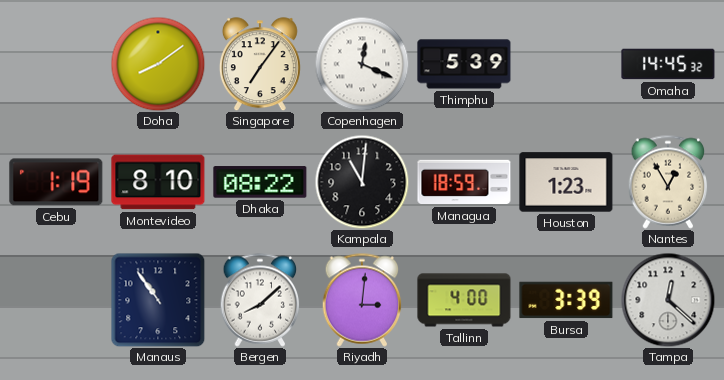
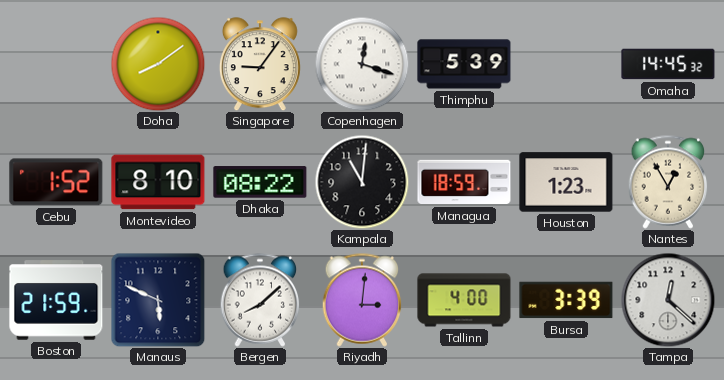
Singapore: 7:06 -> 9:06 (260, 64)
Copenhagen: 12:19 -> 12:18 (362, 64)
Cebu: 1:19 -> 1:52 (56, 182)
Boston: none -> 21:59 (56, 300)
Manaus: 10:54 -> 5:49 (158, 300)
